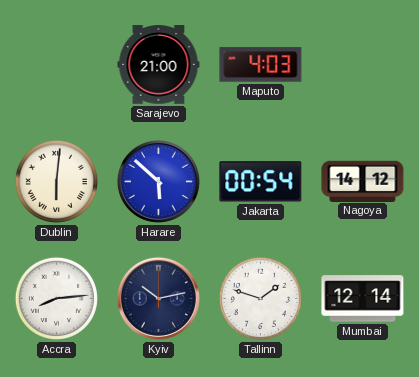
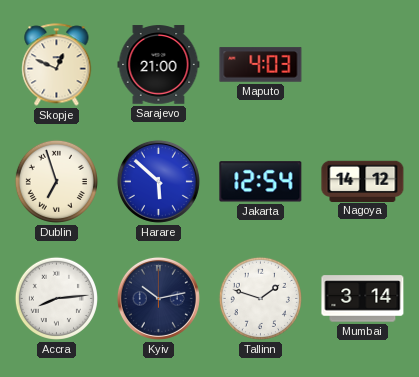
Skopje: none -> 12:49 (57, 65)
Dublin: 6:01 -> 6:57 (56, 181)
Jakarta: 00:54 -> 12:54 (261, 182)
Mumbai: 12:14 -> 3:14 (363, 299)
